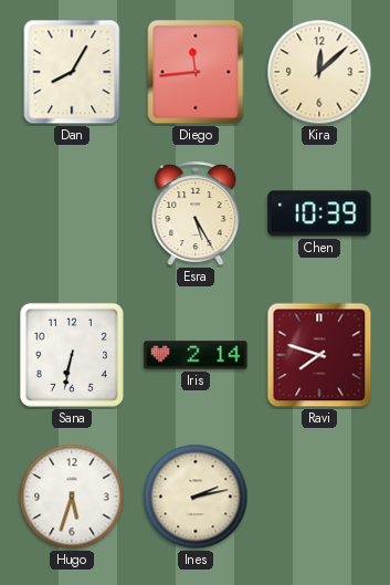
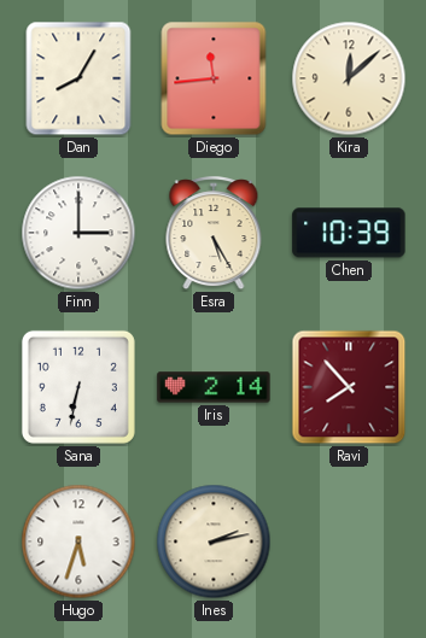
Finn: none -> 3:00 (78, 233)
Ravi: 7:48 -> 7:53 (349, 387)
